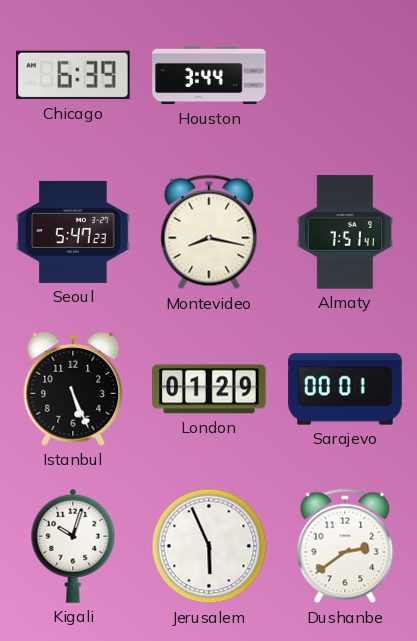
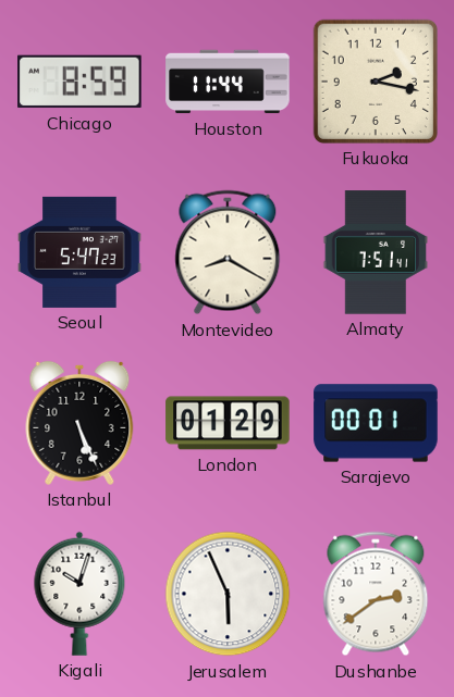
Chicago: 6:39 -> 8:59 (79, 82)
Houston: 3:44 -> 11:44 (228, 82)
Fukuoka: none -> 2:17 (376, 82)
Montevideo: 8:17 -> 8:20 (228, 252)
